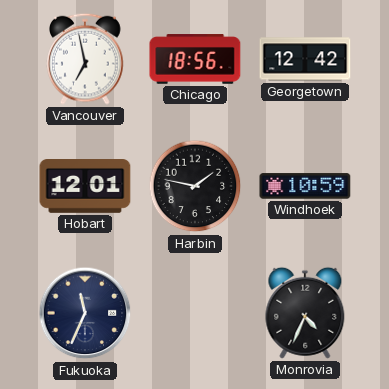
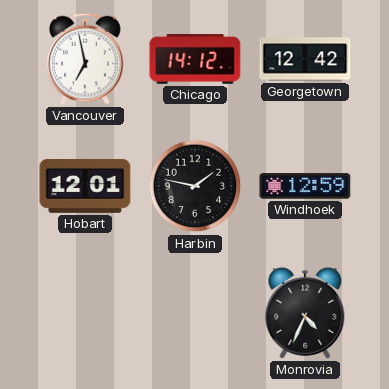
Chicago: 18:56 -> 14:12 (195, 59)
Windhoek: 10:59 -> 12:59 (305, 186)
Fukuoka: 11:34 -> none (85, 313)
